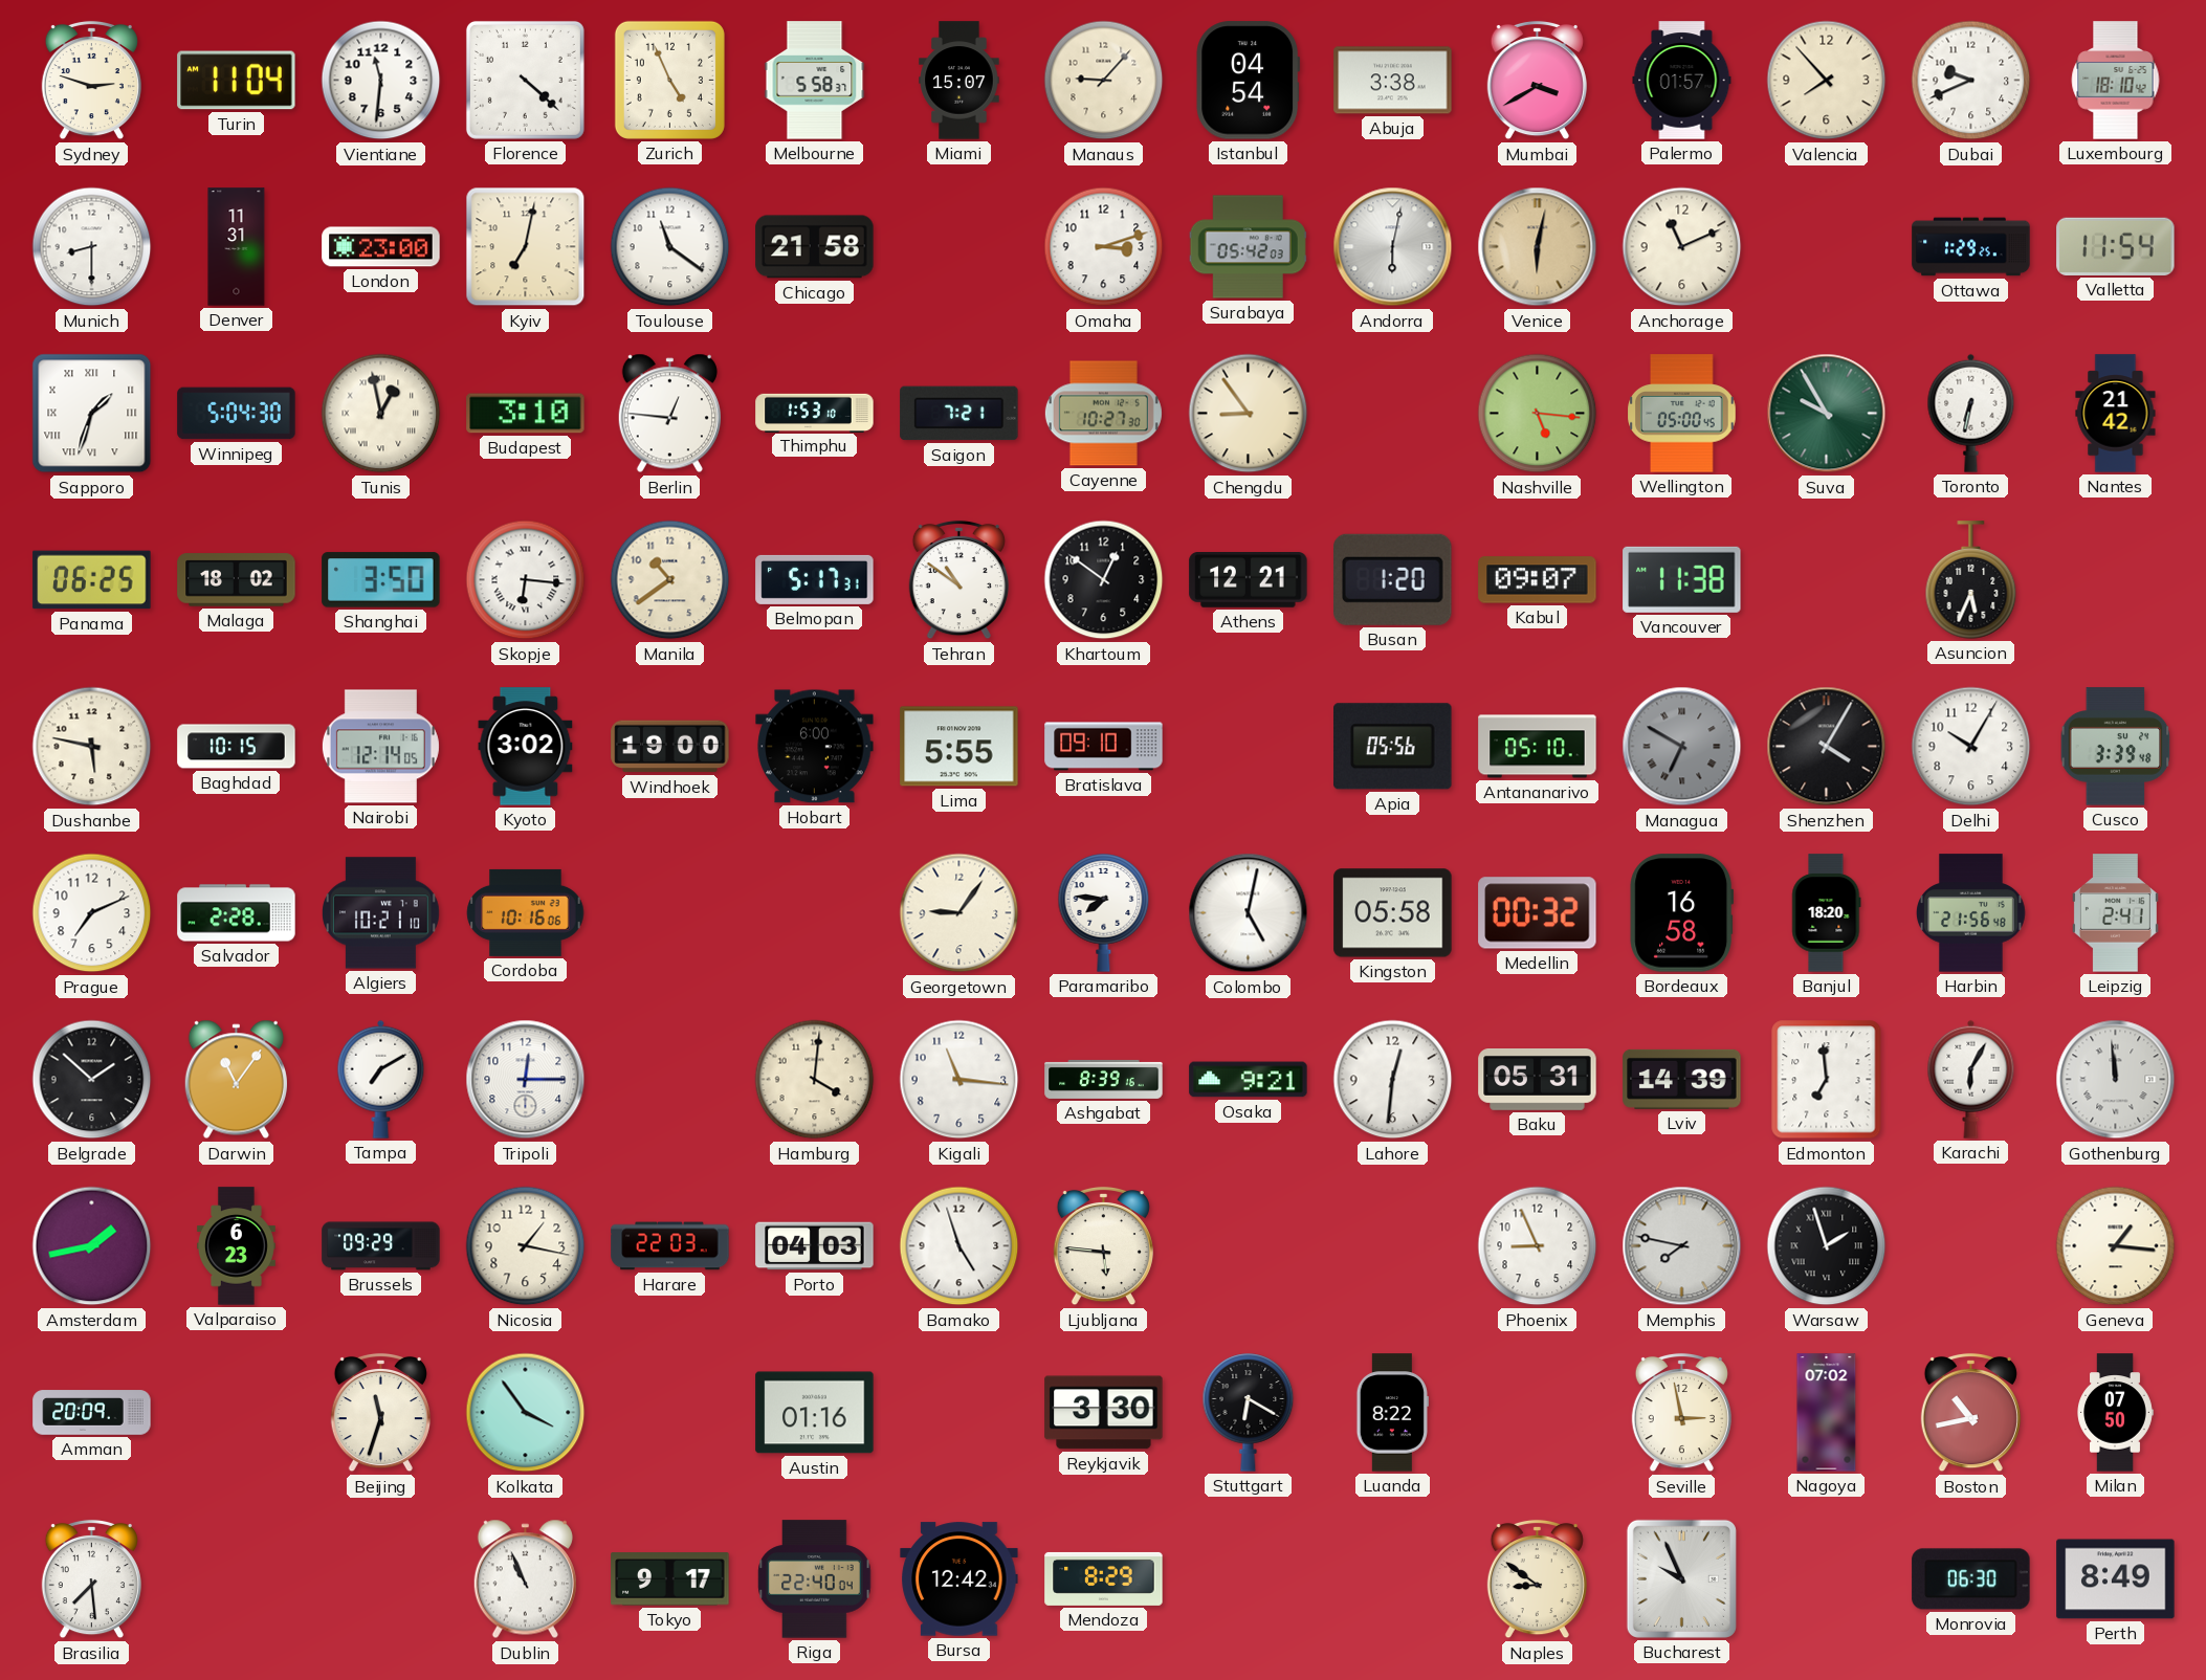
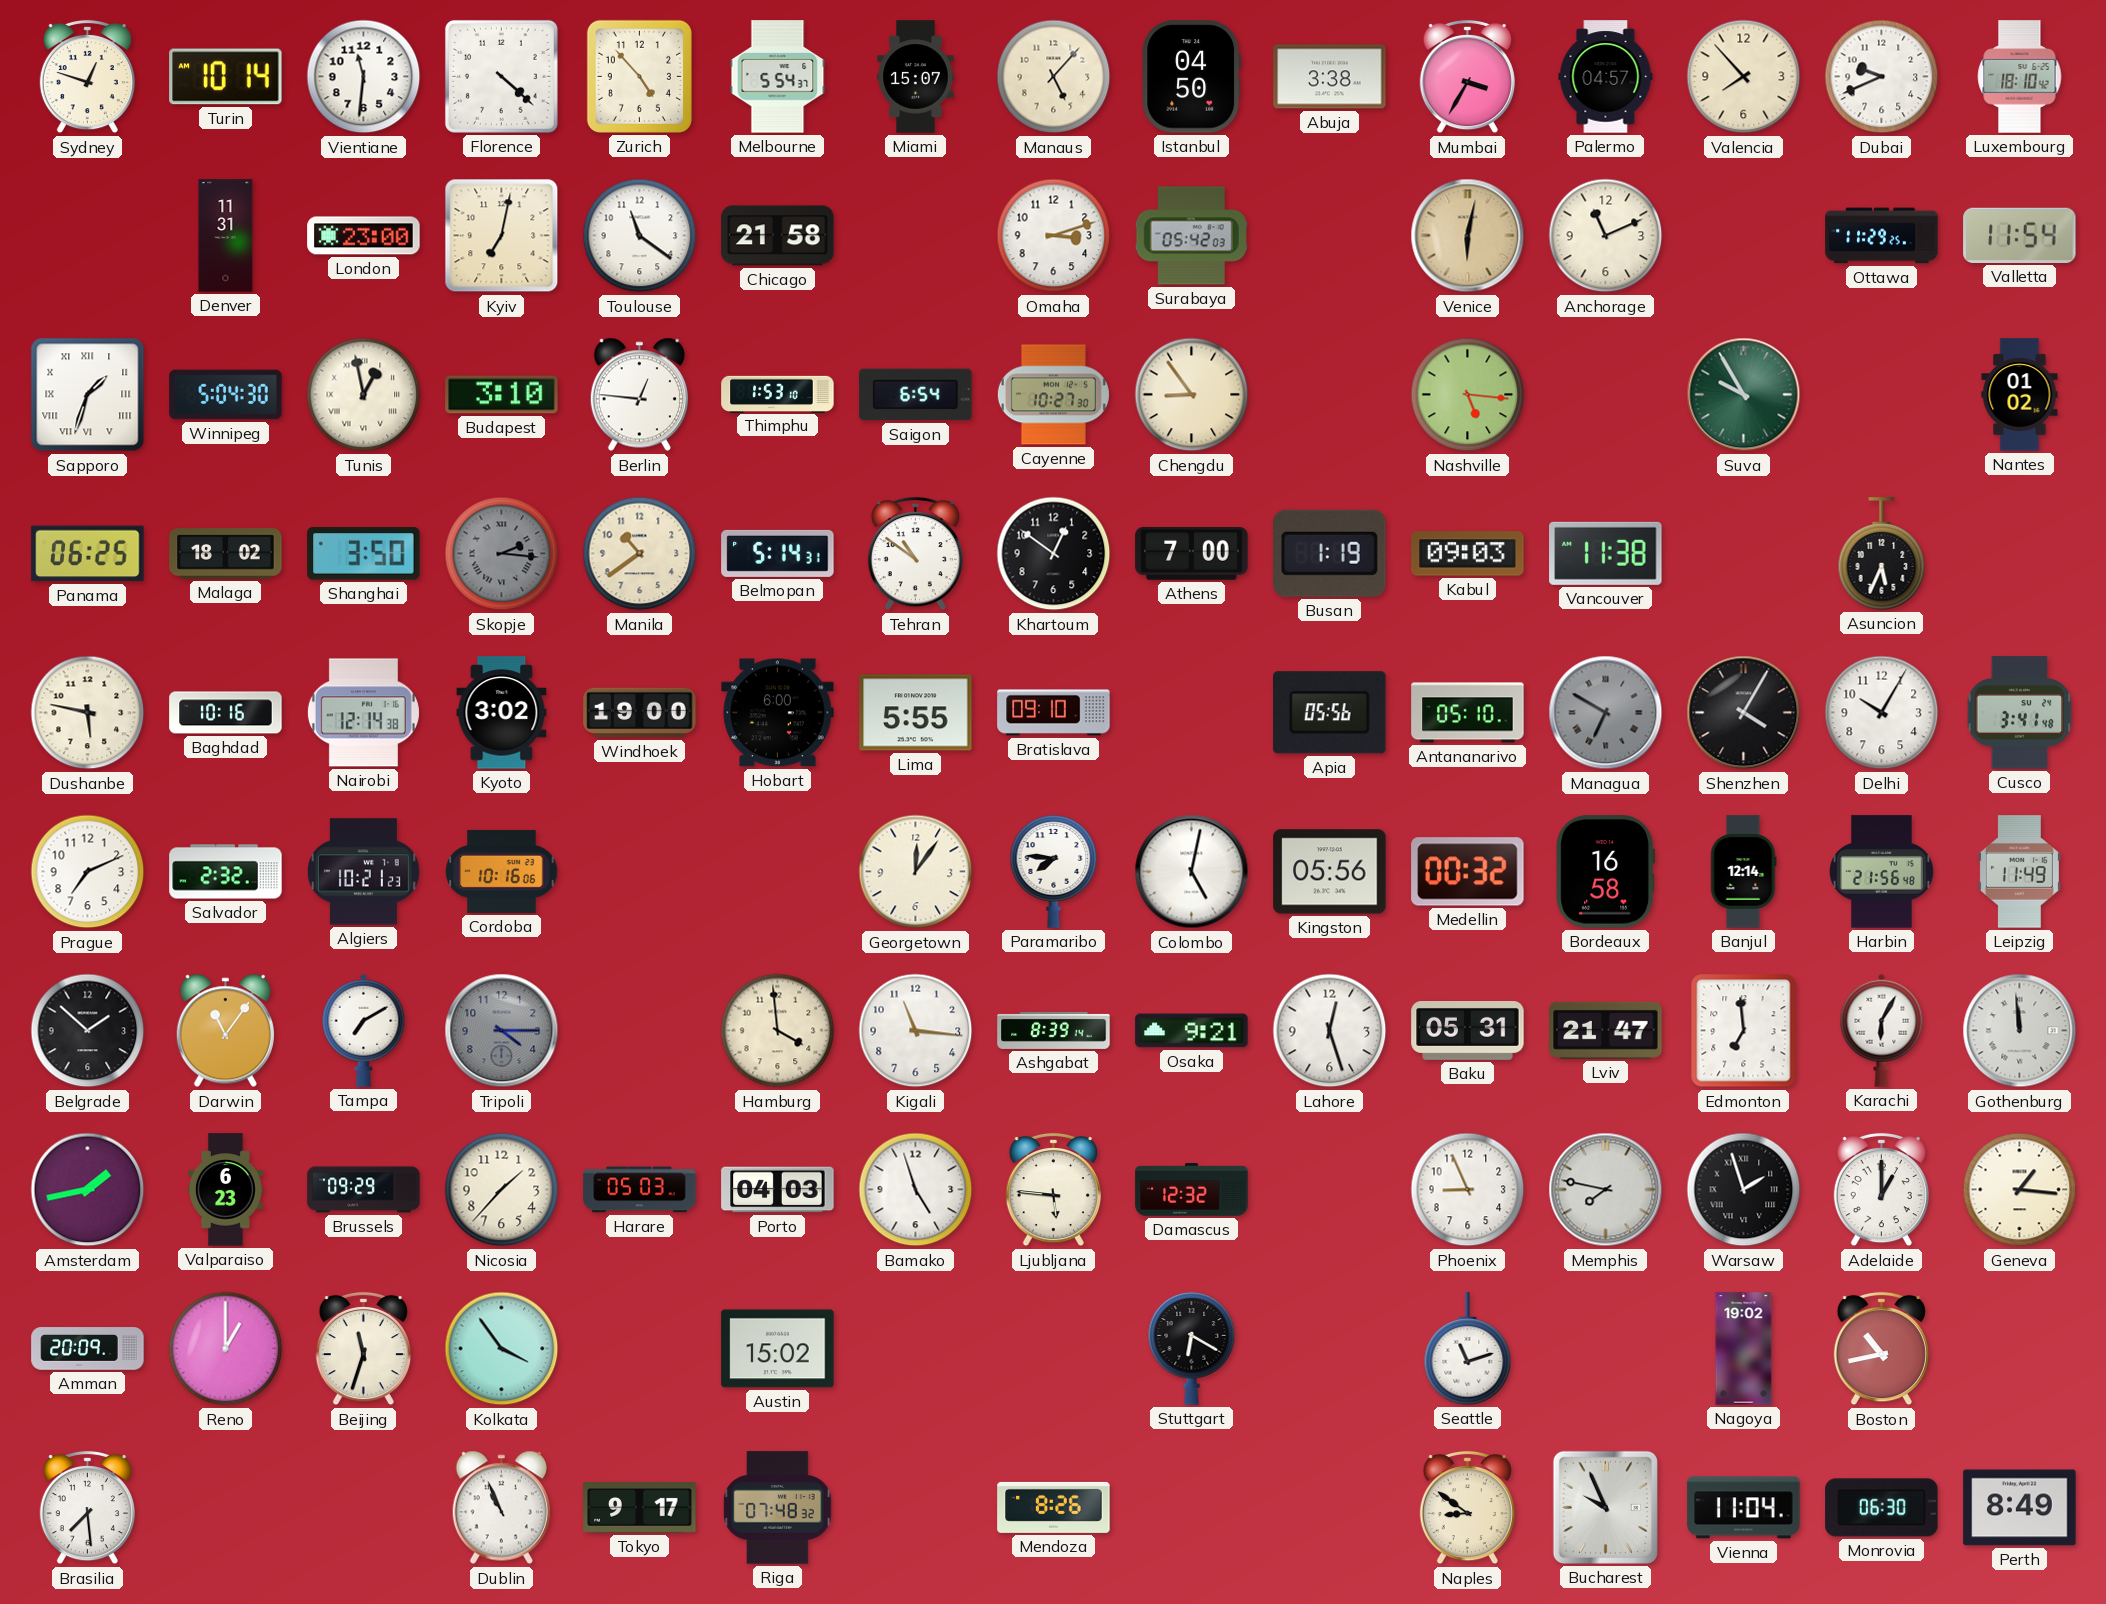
Sydney: 2:48 -> 12:48 (87, 77)
Turin: 11:04 -> 10:14 (226, 77)
Zurich: 4:56 -> 4:53 (639, 76)
Melbourne: 5:58 -> 5:54 (778, 77)
Manaus: 9:07 -> 5:07 (1054, 77)
Istanbul: 04:54 -> 04:50 (1192, 77)
Mumbai: 3:40 -> 3:35 (1467, 77)
Palermo: 01:57 -> 04:57 (1606, 77)
Munich: 8:30 -> none (92, 247)
Andorra: 6:02 -> none (1393, 247)
Ottawa: 1:29 -> 11:29 (1882, 236)
Saigon: 7:21 -> 6:54 (916, 395)
Wellington: 05:00 -> none (1682, 414)
Toronto: 6:32 -> none (1971, 413)
Nantes: 21:42 -> 01:02 (2020, 395)
Skopje: 6:16 -> 2:16 (502, 554)
Skopje dial: white -> grey (502, 554)
Belmopan: 5:17 -> 5:14 (778, 553)
Athens: 12:21 -> 7:00 (1192, 554)
Busan: 1:20 -> 1:19 (1330, 553)
Kabul: 09:07 -> 09:03 (1468, 554)
Baghdad: 10:15 -> 10:16 (226, 713)
Nairobi: 12:14:05 -> 12:14:38 (363, 713)
Cusco: 3:39 -> 3:41 (2020, 713)
Salvador: 2:28 -> 2:32 (226, 872)
Algiers: 10:21:10 -> 10:21:23 (364, 872)
Georgetown: 9:06 -> 12:06 (916, 872)
Kingston: 05:58 -> 05:56 (1330, 872)
Banjul: 18:20 -> 12:14 (1744, 872)
Leipzig: 2:41 -> 11:49 (2019, 872)
Tripoli: 12:15 -> 4:15 (502, 1031)
Tripoli dial: white -> grey (502, 1031)
Hamburg: 4:01 -> 3:59 (778, 1031)
Ashgabat: 8:39:16 -> 8:39:14 (1054, 1030)
Lahore: 12:31 -> 12:27 (1330, 1031)
Lviv: 14:39 -> 21:47 (1606, 1030)
Nicosia: 1:17 -> 1:37 (502, 1190)
Harare: 22:03 -> 05:03 (640, 1190)
Damascus: none -> 12:32 (1192, 1190)
Adelaide: none -> 1:00 (1881, 1190)
Reno: none -> 1:00 (226, 1349)
Austin: 01:16 -> 15:02 (778, 1349)
Reykjavik: 3:30 -> none (1104, 1413)
Luanda: 8:22 -> none (1392, 1413)
Seattle: none -> 11:12 (1468, 1349)
Seville: 2:58 -> none (1681, 1413)
Nagoya: 07:02 -> 19:02 (1744, 1349)
Milan: 07:50 -> none (2115, 1413)
Riga: 22:40 -> 07:48 (778, 1508)
Bursa: 12:42 -> none (959, 1579)
Mendoza: 8:29 -> 8:26 (1054, 1507)
Vienna: none -> 11:04 (1744, 1508)
